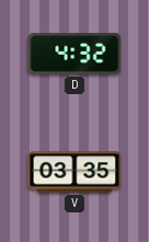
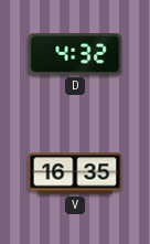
V: 03:35 -> 16:35 (75, 173)
